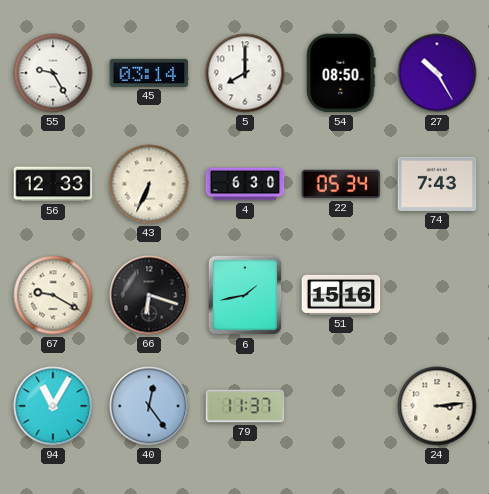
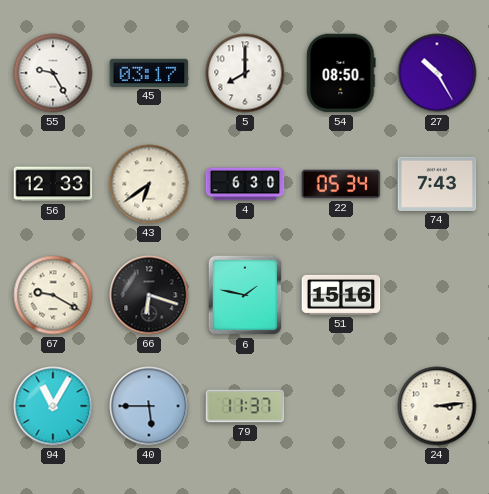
45: 03:14 -> 03:17 (149, 73)
43: 6:34 -> 6:39 (149, 184)
6: 1:43 -> 1:47 (245, 295)
40: 12:24 -> 5:45 (149, 406)
